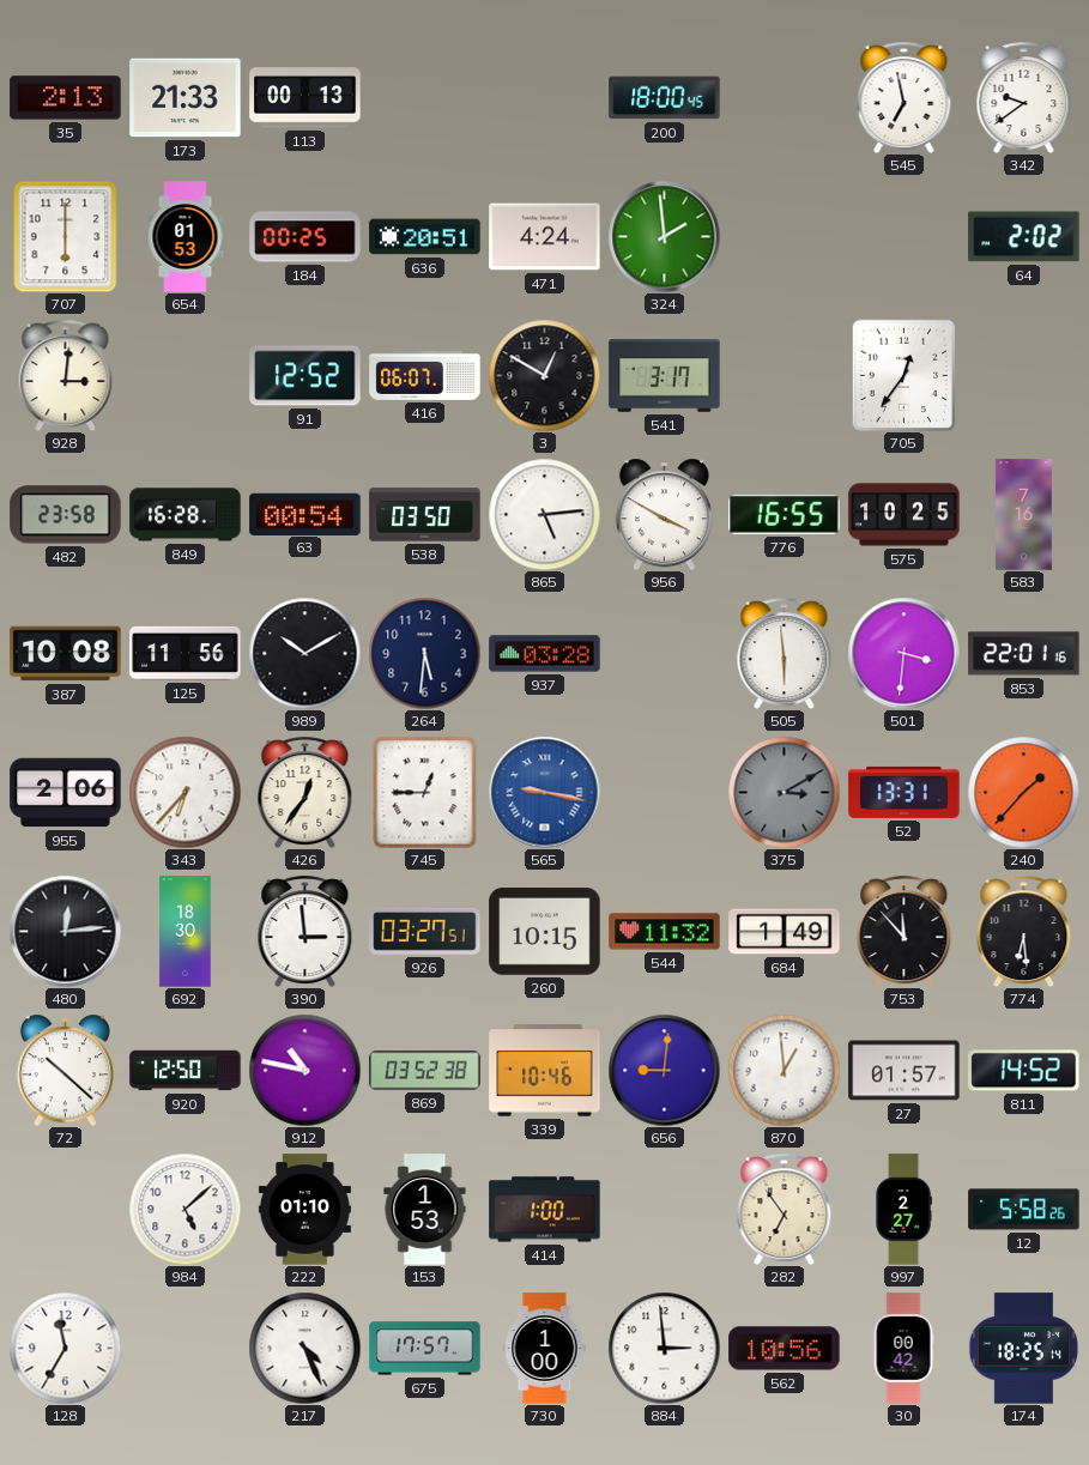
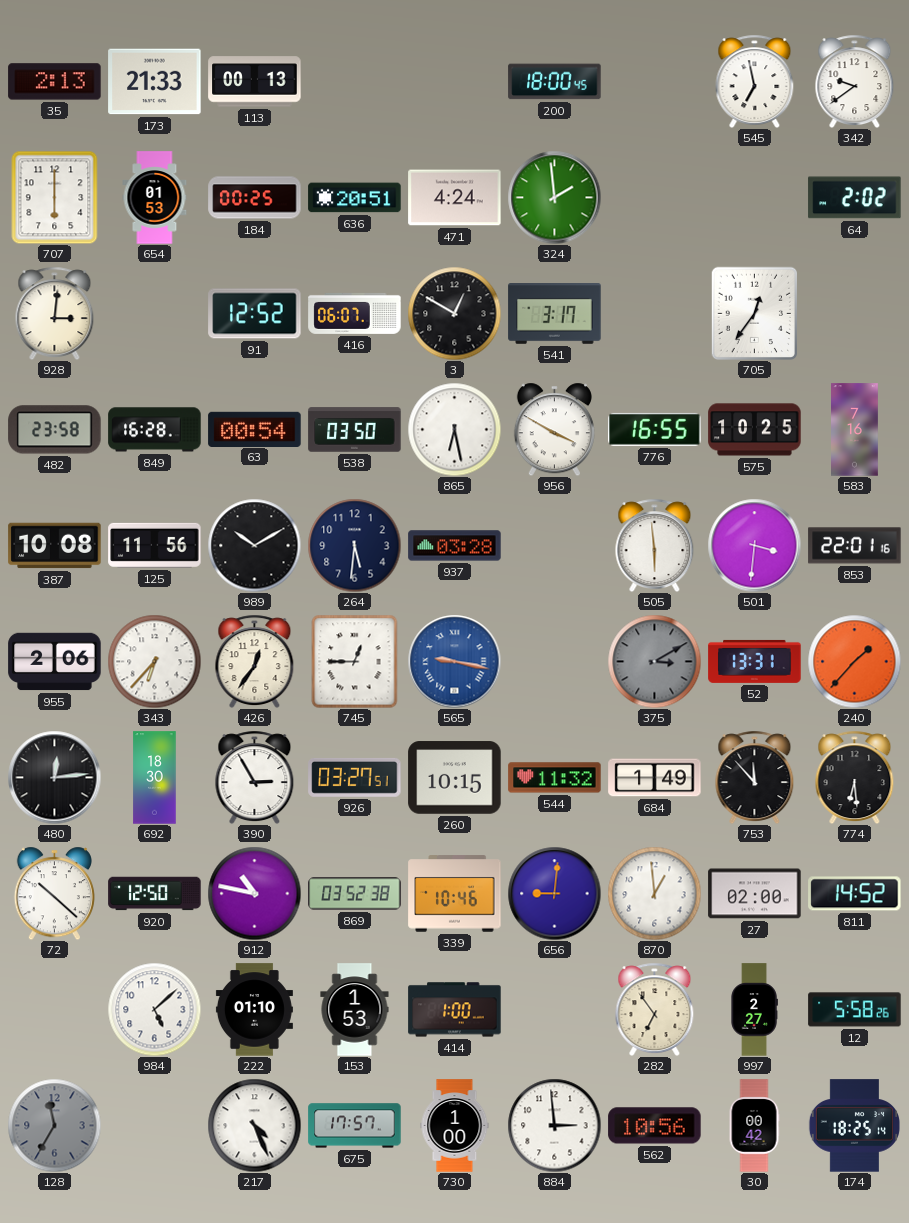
865: 5:14 -> 6:28 (454, 429)
390: 2:59 -> 2:55 (255, 777)
27: 01:57 -> 02:00 (755, 894)
128 dial: white -> grey (54, 1125)
